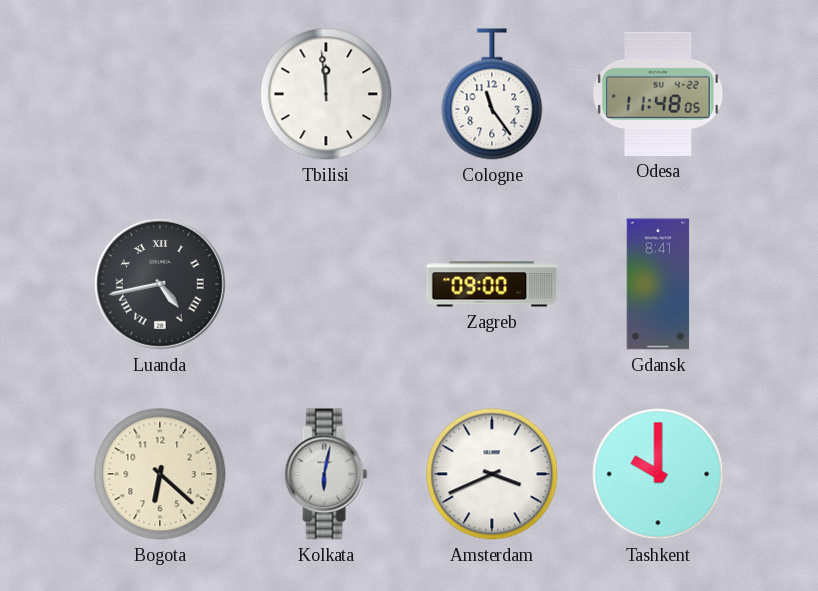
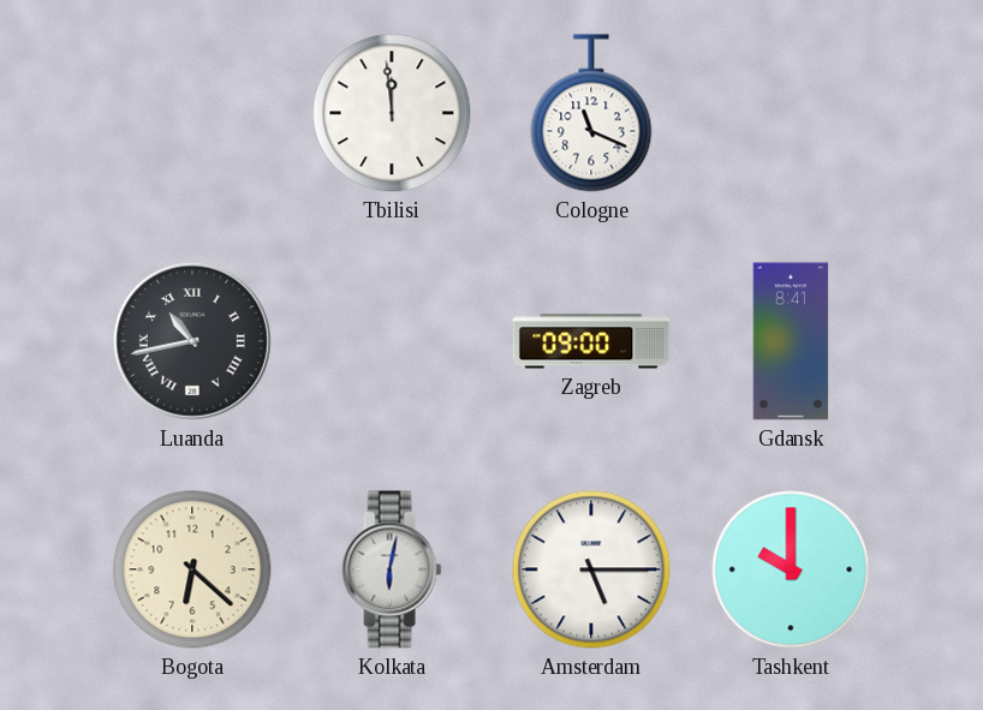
Cologne: 11:24 -> 11:19 (591, 113)
Odesa: 11:48 -> none (658, 94)
Luanda: 4:43 -> 10:43 (192, 341)
Amsterdam: 3:41 -> 5:15 (591, 569)
